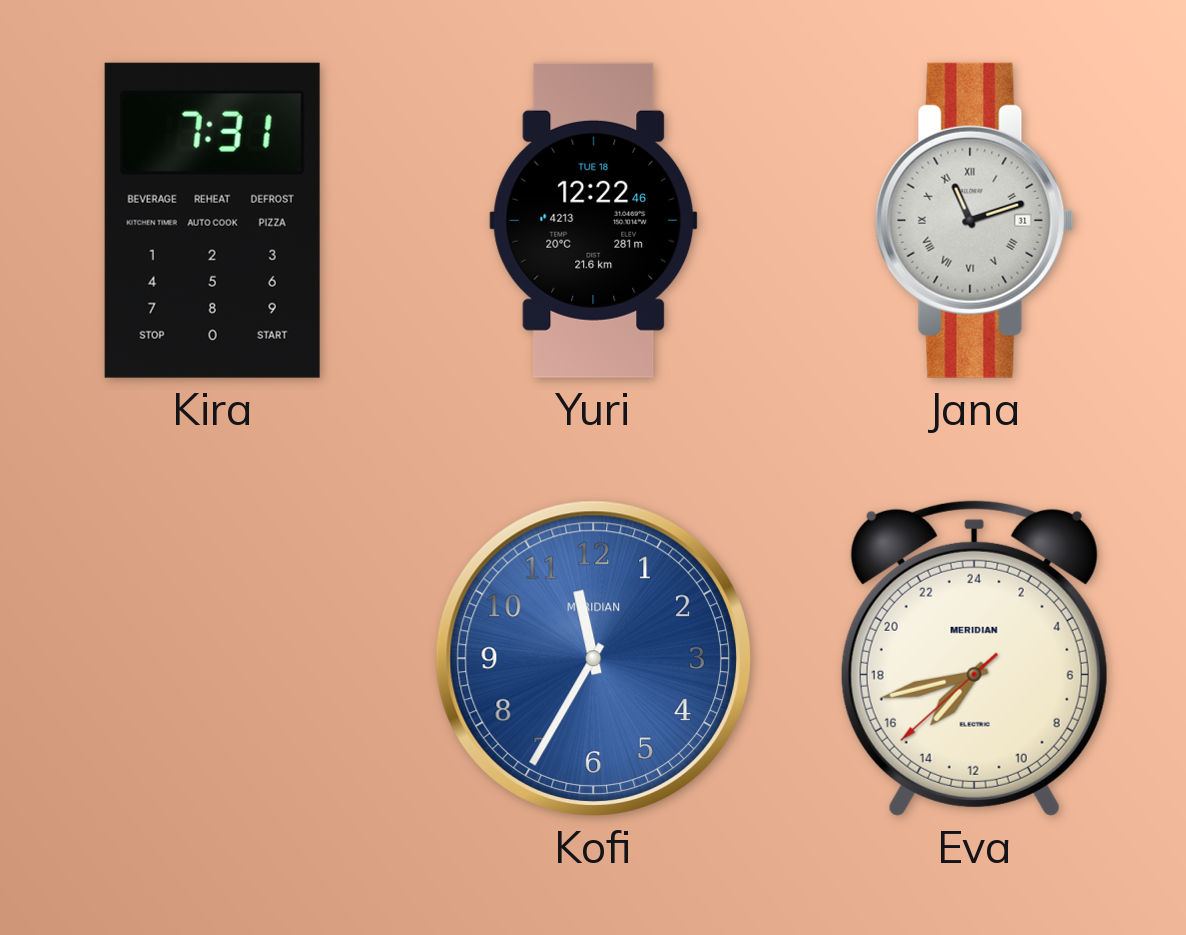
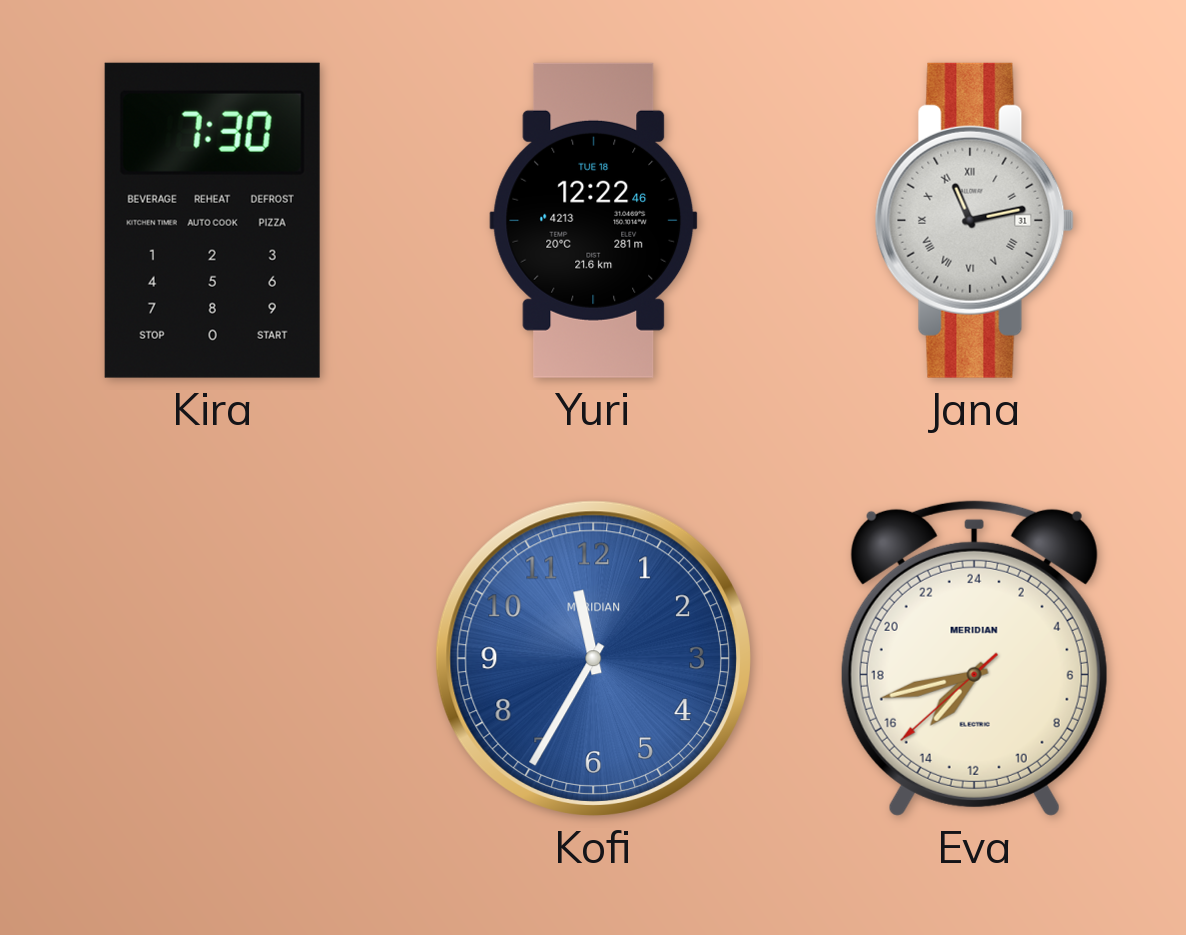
Kira: 7:31 -> 7:30 (212, 220)
Jana: 11:12 -> 11:13 (974, 220)
